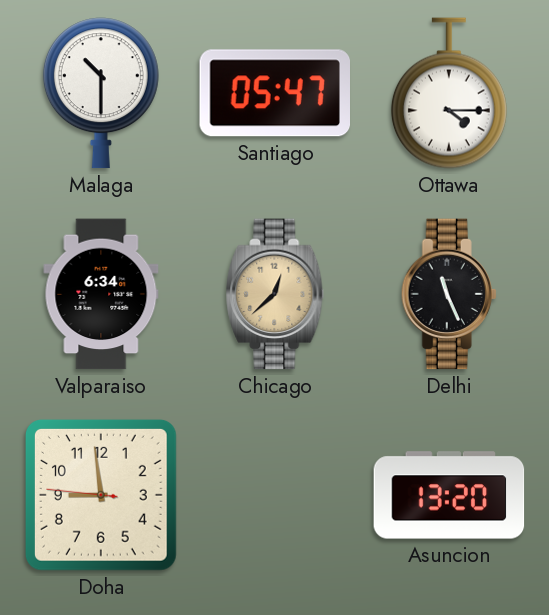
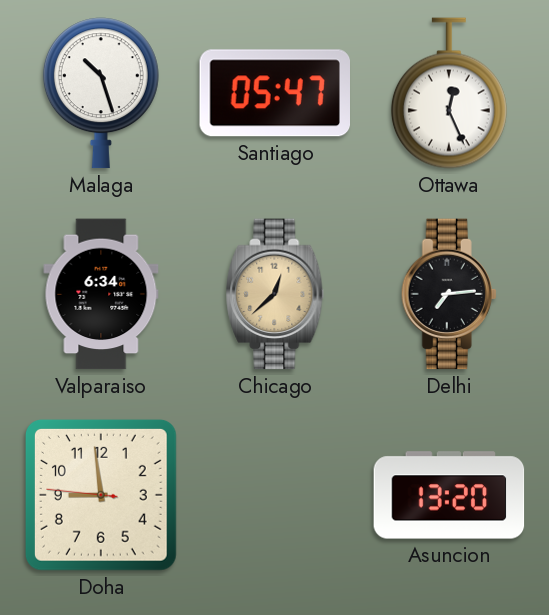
Malaga: 10:30 -> 10:27 (101, 93)
Ottawa: 4:15 -> 12:26 (449, 93)
Delhi: 11:26 -> 7:14 (449, 294)
